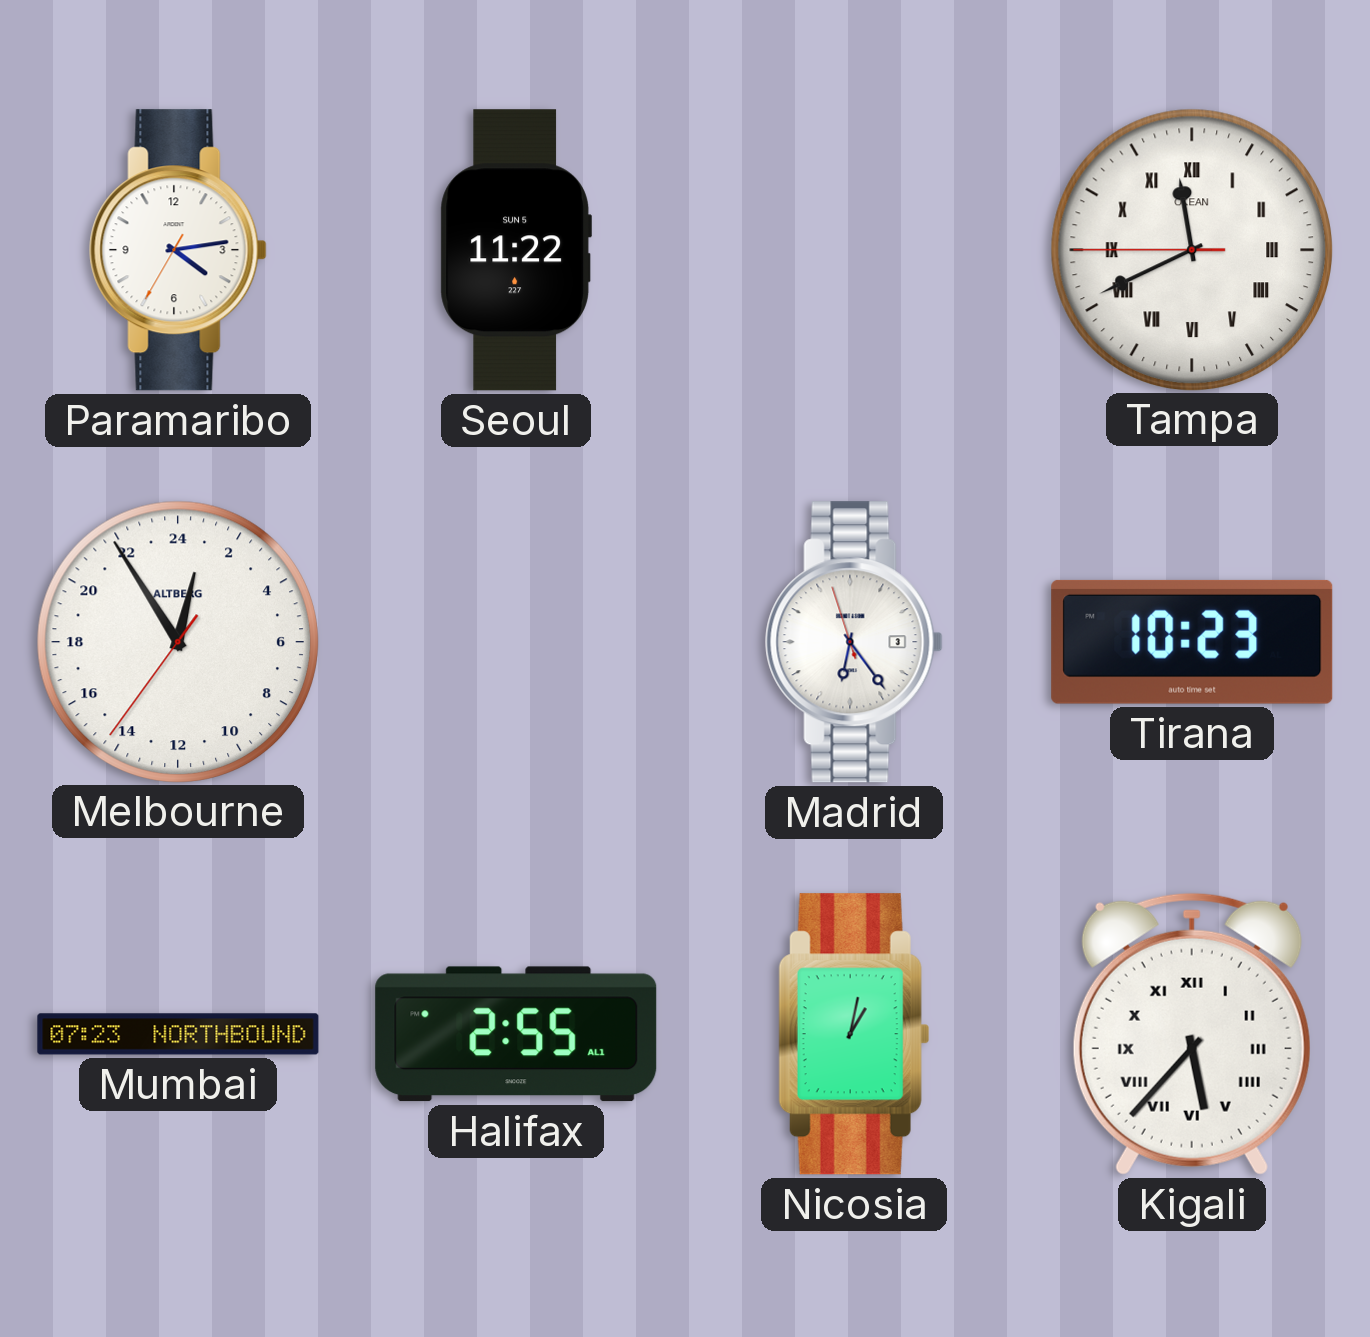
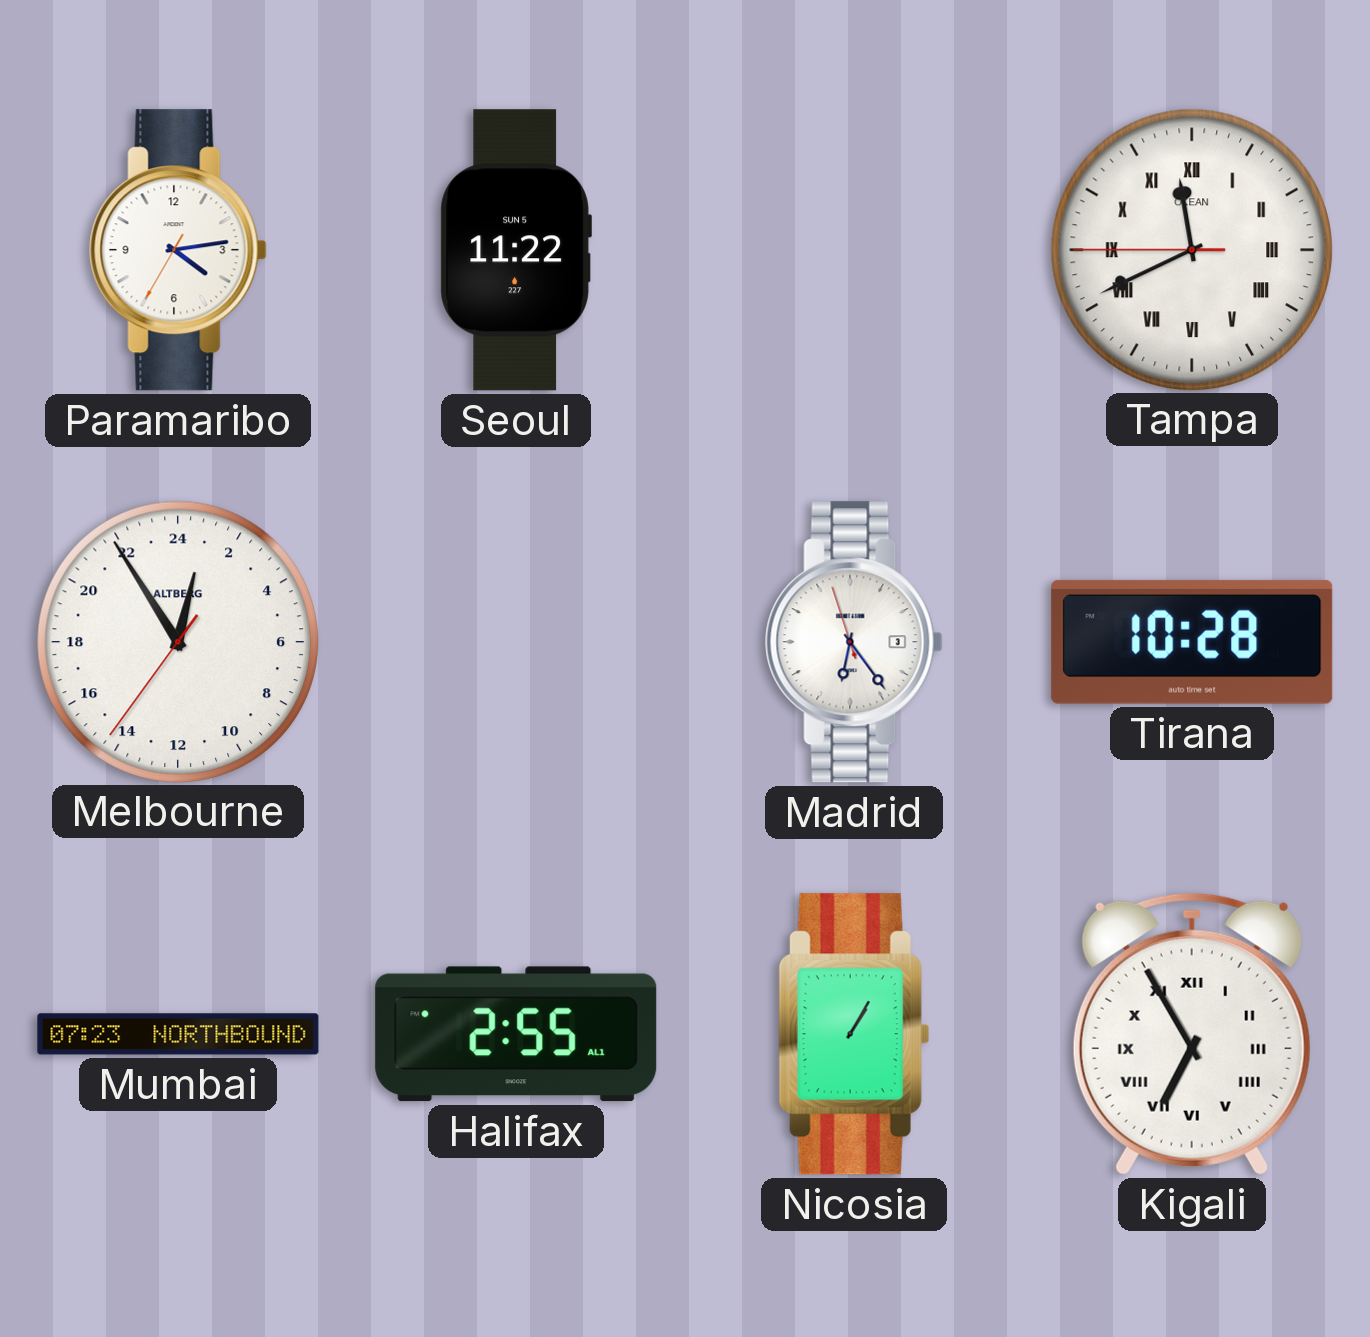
Tirana: 10:23 -> 10:28 (1192, 642)
Nicosia: 1:02 -> 1:05 (854, 1034)
Kigali: 5:37 -> 6:55 (1192, 1034)
